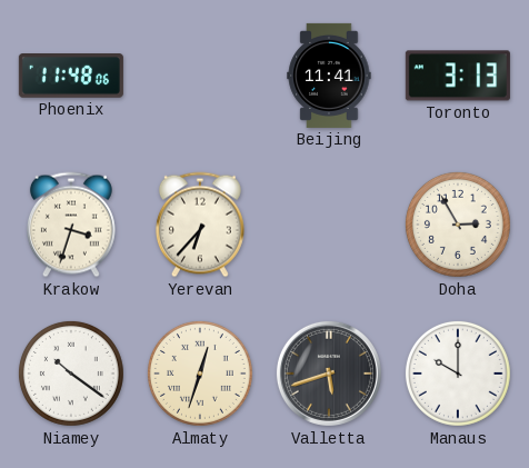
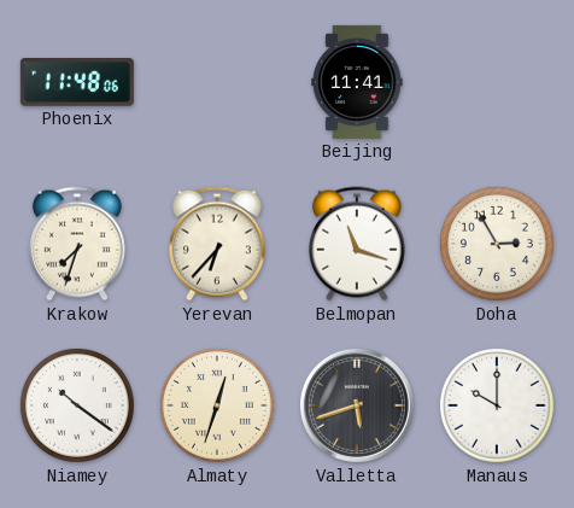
Toronto: 3:13 -> none (458, 76)
Krakow: 3:33 -> 7:33 (77, 244)
Belmopan: none -> 11:18 (357, 244)
